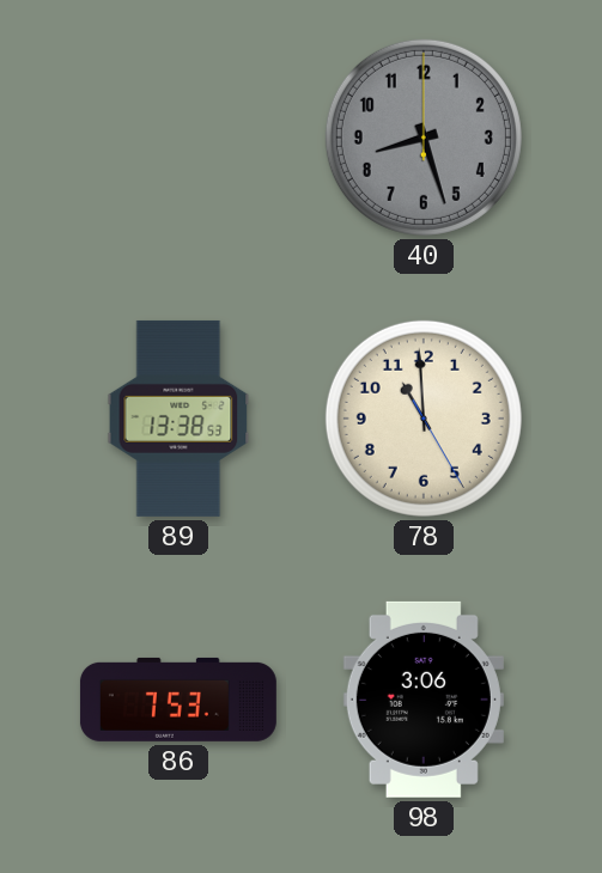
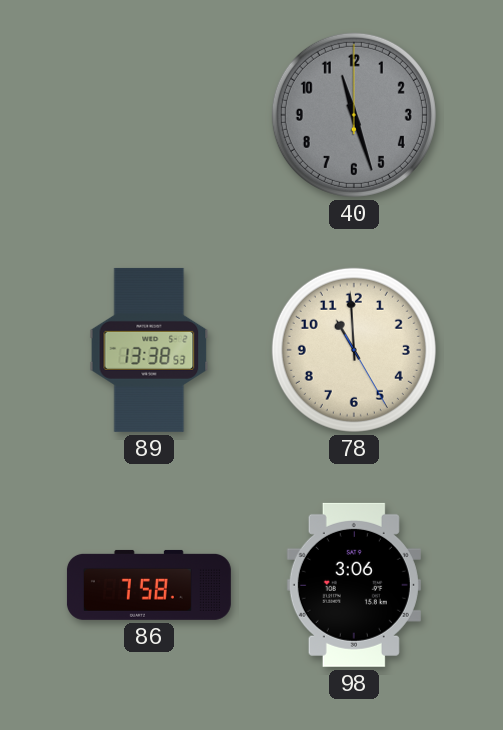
40: 8:27 -> 11:27 (354, 115)
86: 7:53 -> 7:58 (149, 585)
